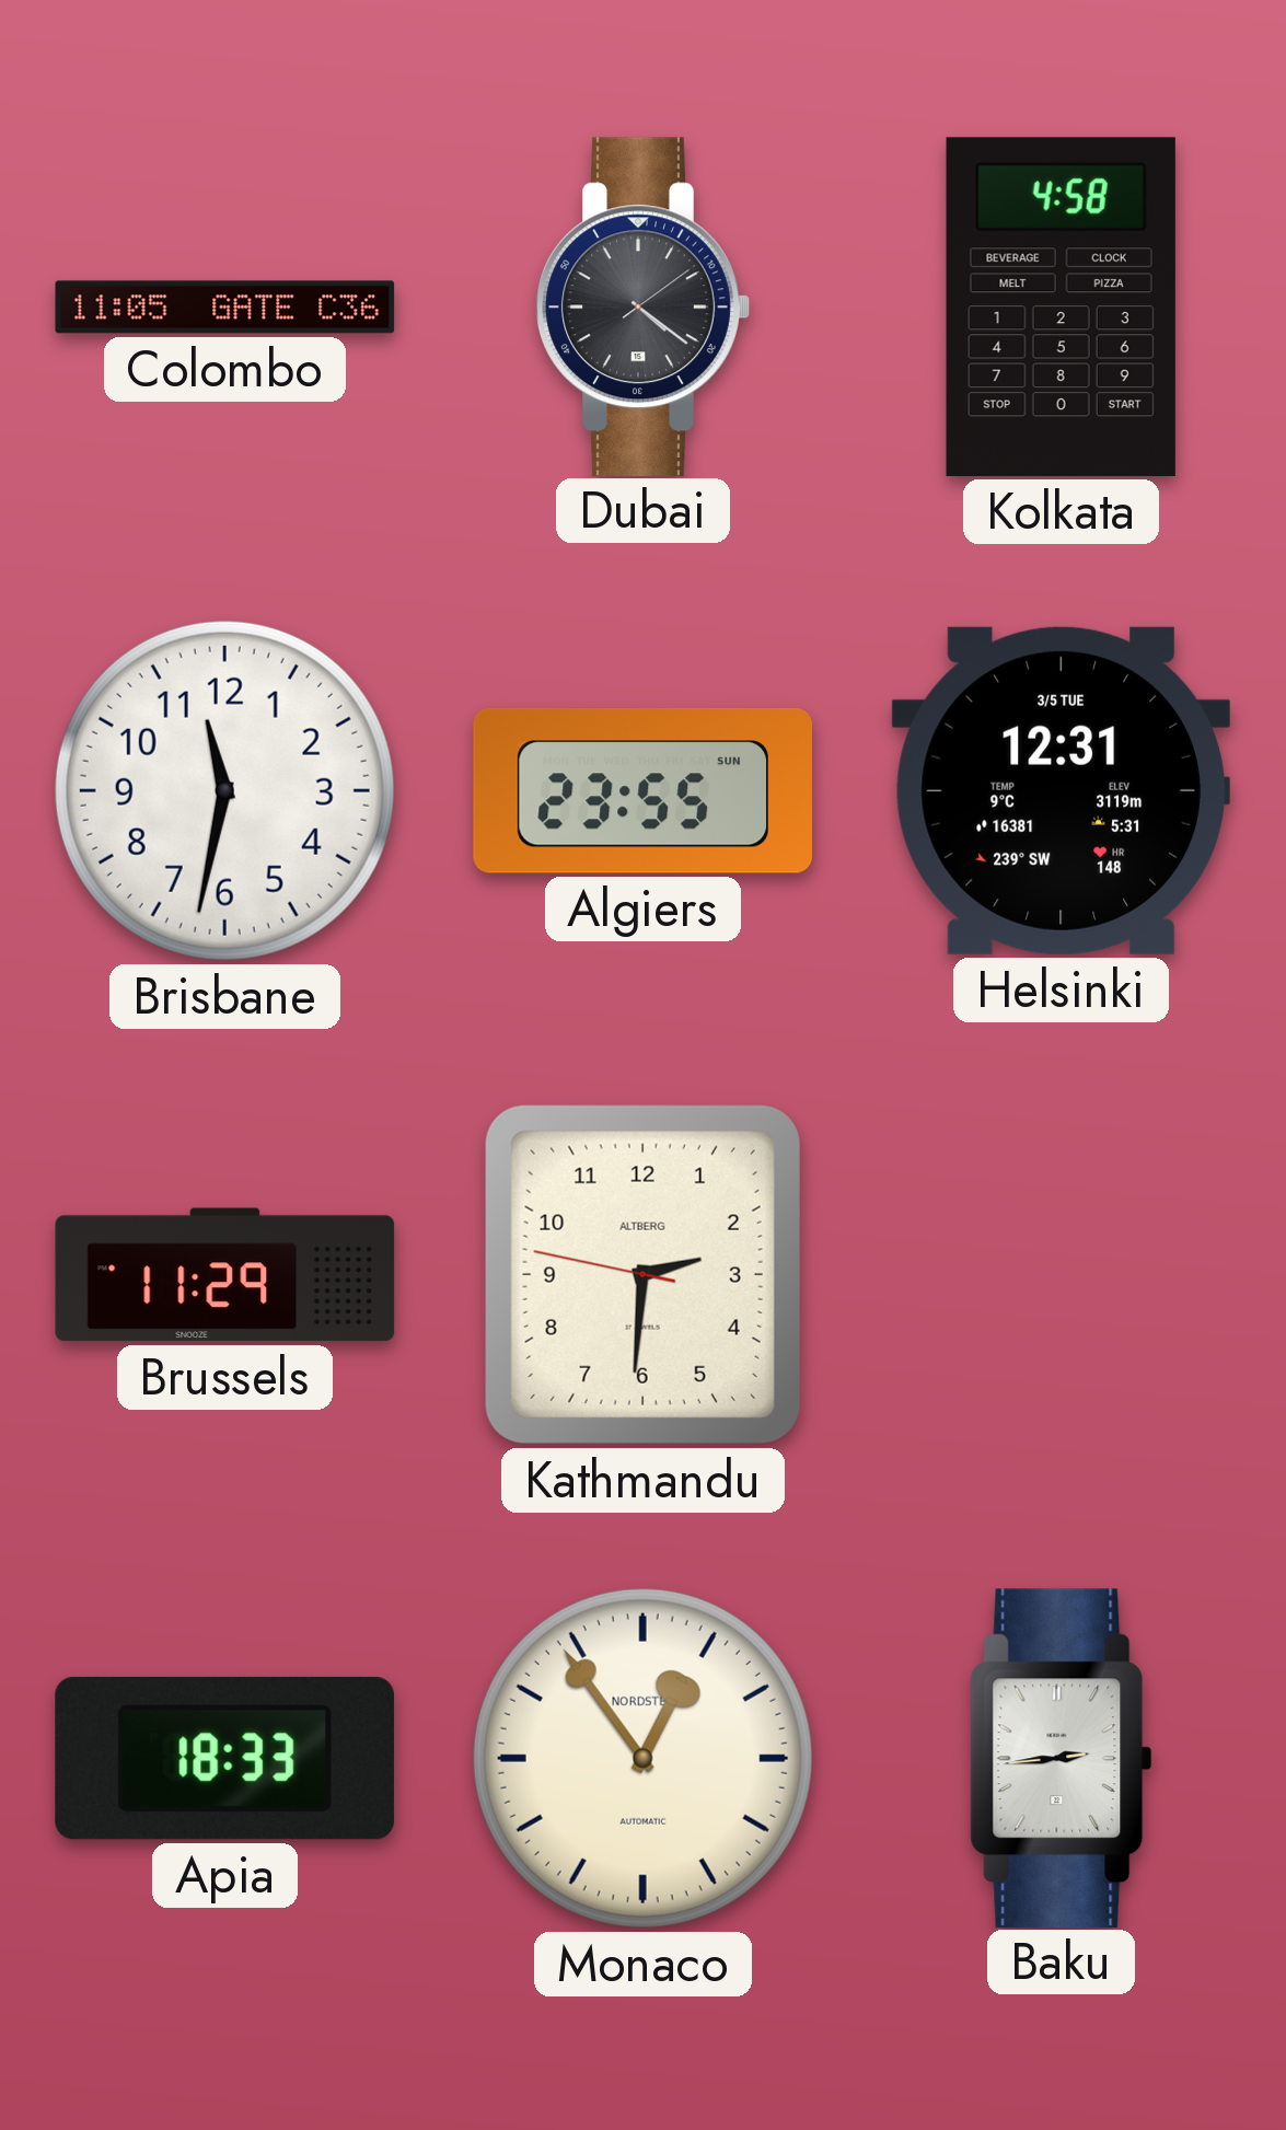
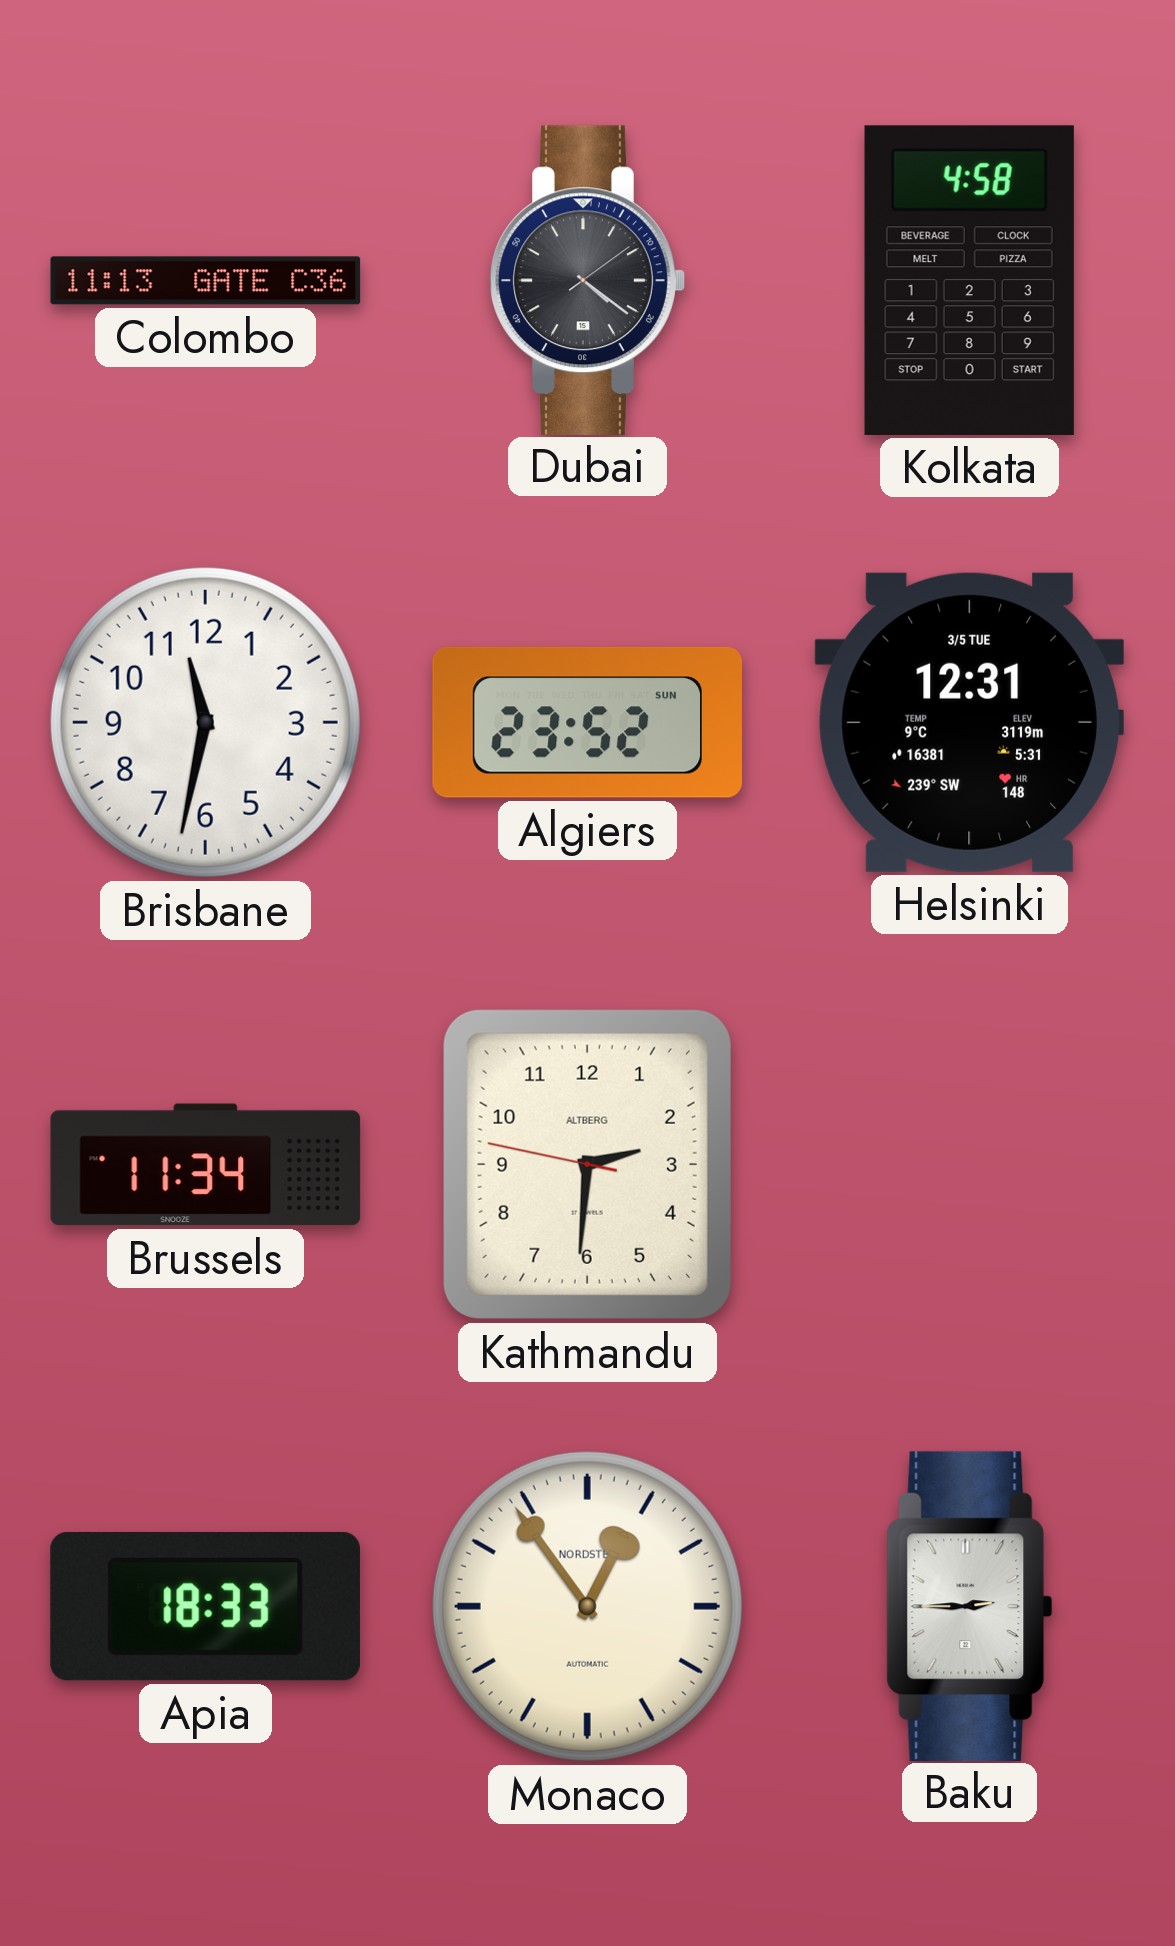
Colombo: 11:05 -> 11:13 (206, 281)
Algiers: 23:55 -> 23:52 (587, 722)
Brussels: 11:29 -> 11:34 (206, 1165)
Baku: 2:44 -> 2:45 (970, 1606)
